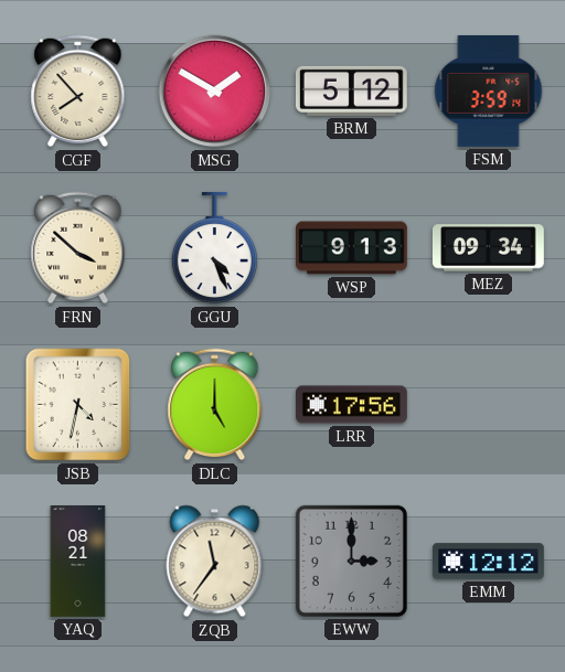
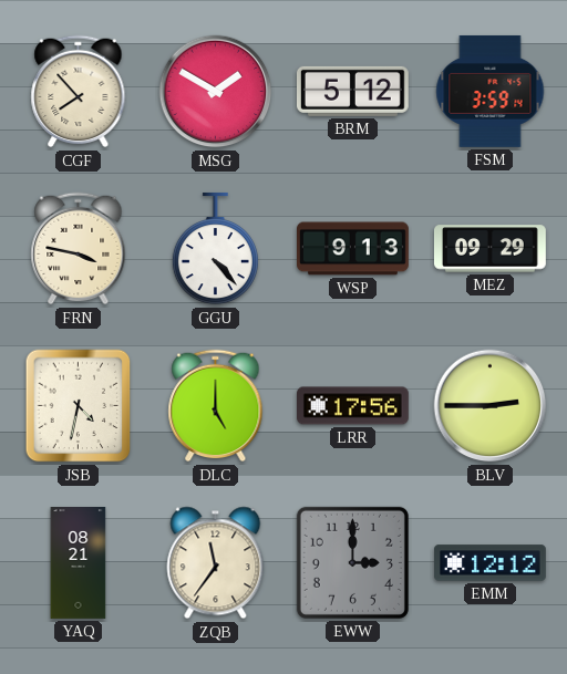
FRN: 3:52 -> 3:47 (79, 249)
GGU: 4:26 -> 4:23 (215, 249)
MEZ: 09:34 -> 09:29 (489, 249)
BLV: none -> 2:45 (491, 406)
